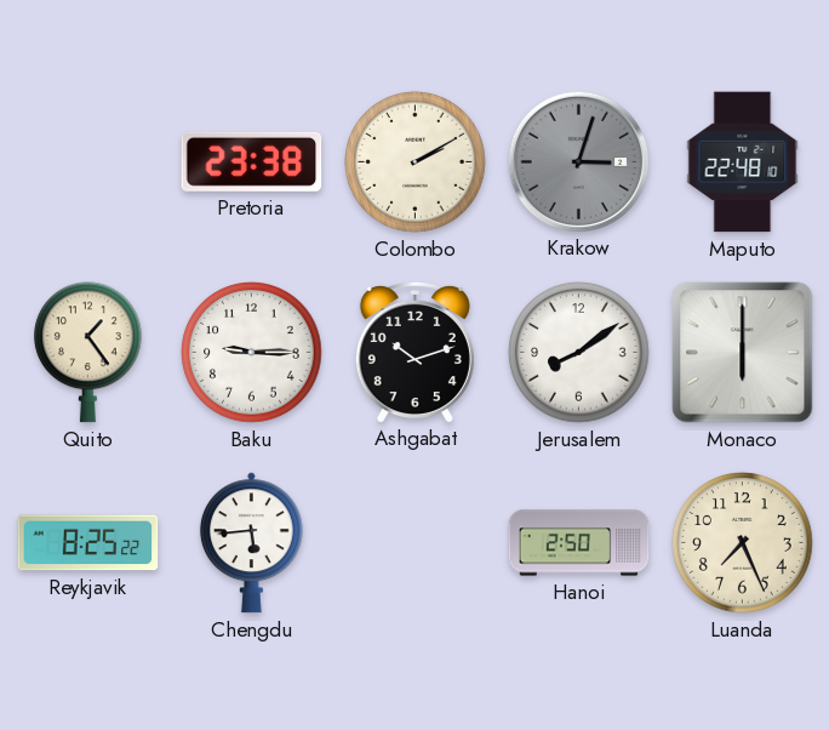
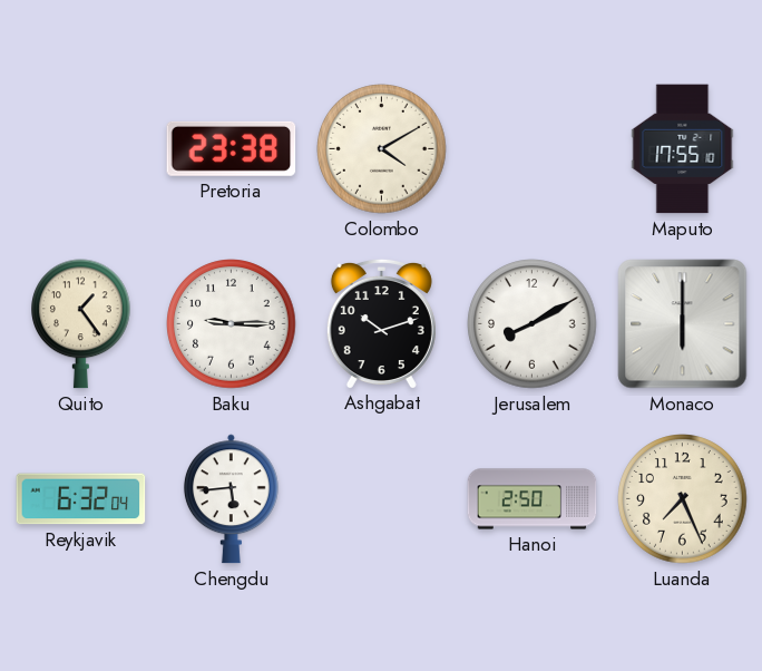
Colombo: 2:10 -> 4:10 (382, 149)
Krakow: 3:03 -> none (578, 161)
Maputo: 22:48 -> 17:55 (683, 149)
Jerusalem: 8:09 -> 8:10 (533, 324)
Reykjavik: 8:25 -> 6:32 (81, 499)
